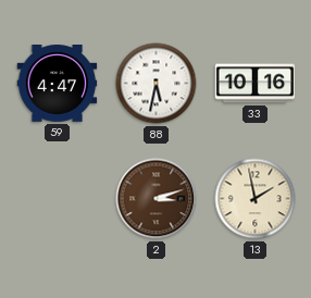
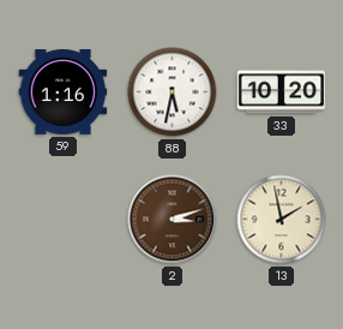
59: 4:47 -> 1:16 (64, 92)
33: 10:16 -> 10:20 (282, 92)
